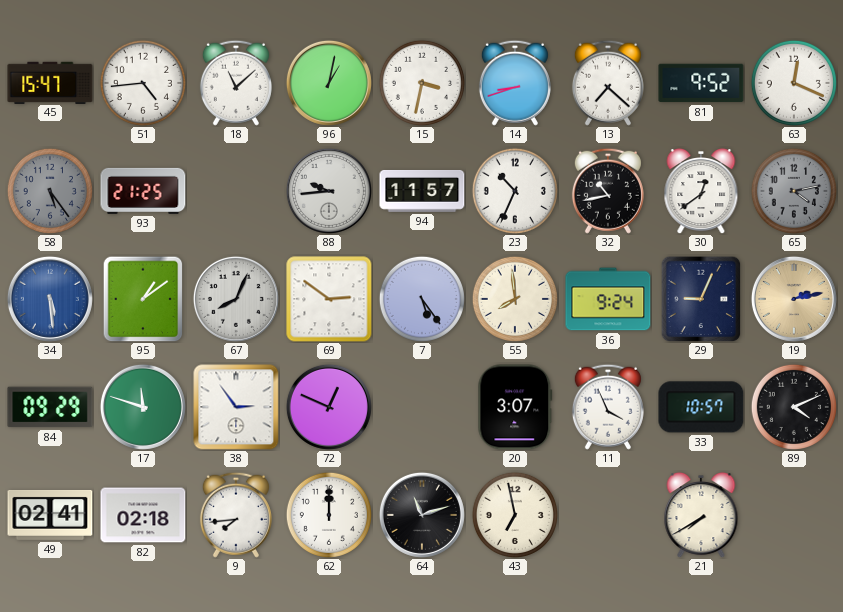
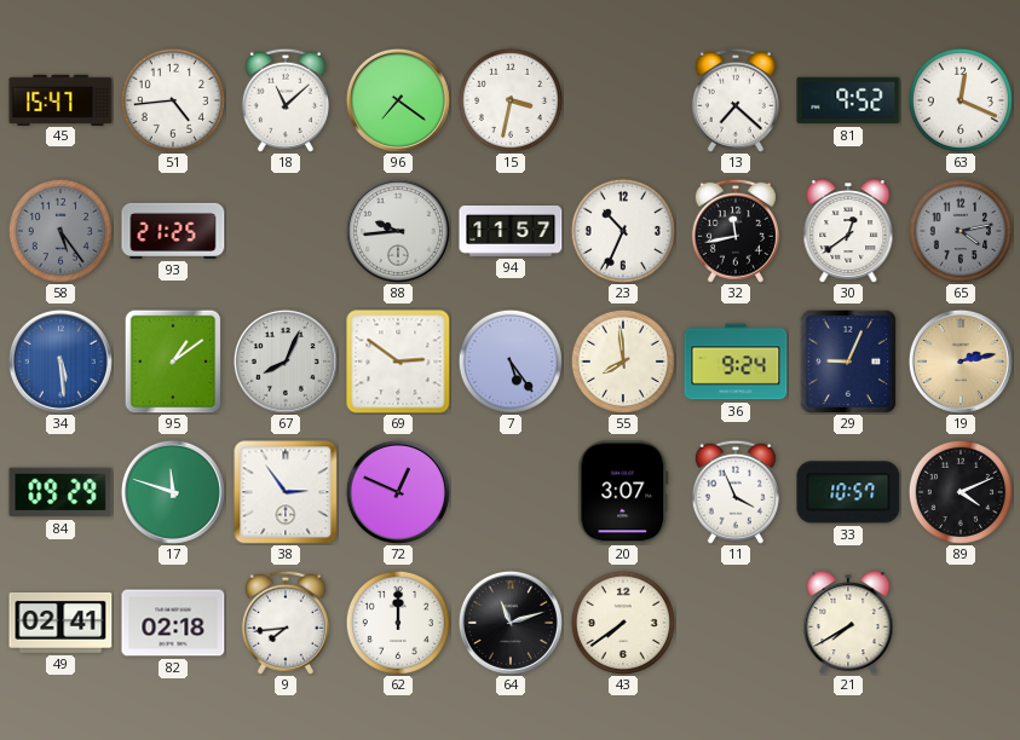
96: 1:02 -> 7:21 (398, 100)
14: 8:42 -> none (515, 83)
32: 10:43 -> 11:43 (736, 231)
43: 6:58 -> 7:39 (623, 623)
